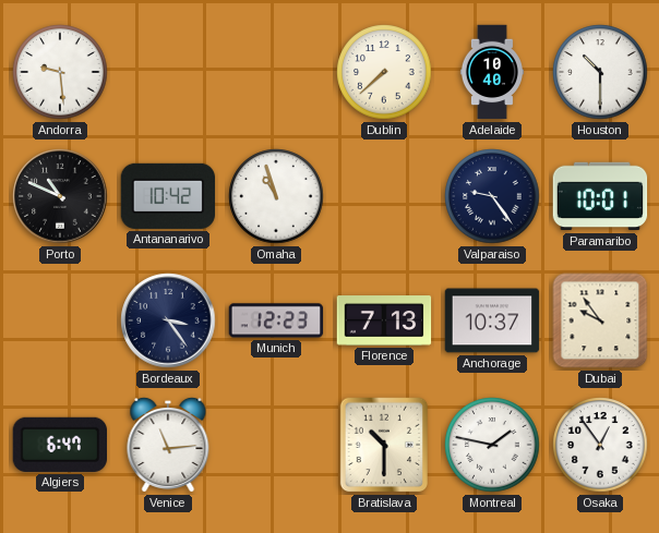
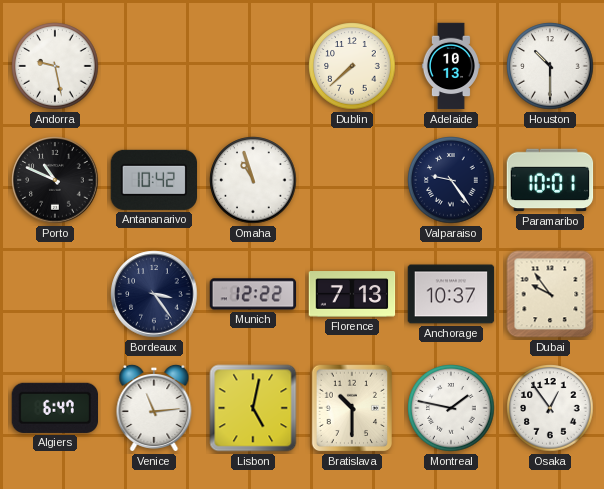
Andorra: 9:29 -> 9:28 (55, 66)
Adelaide: 10:40 -> 10:13 (451, 66)
Munich: 12:23 -> 12:22 (253, 294)
Lisbon: none -> 5:02 (253, 408)
